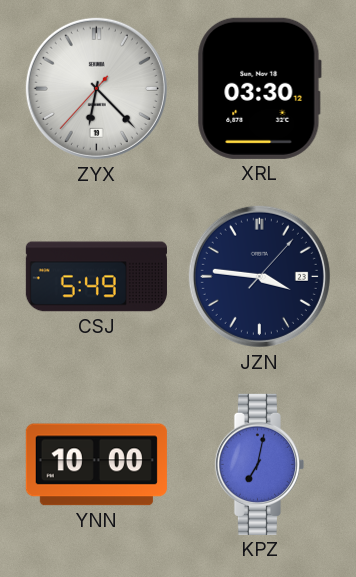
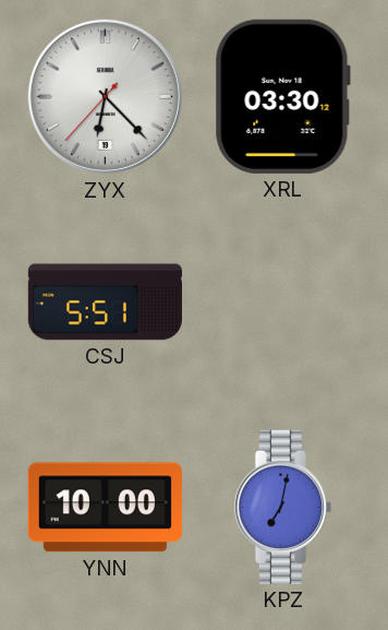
CSJ: 5:49 -> 5:51 (105, 302)
JZN: 3:46 -> none (259, 276)
